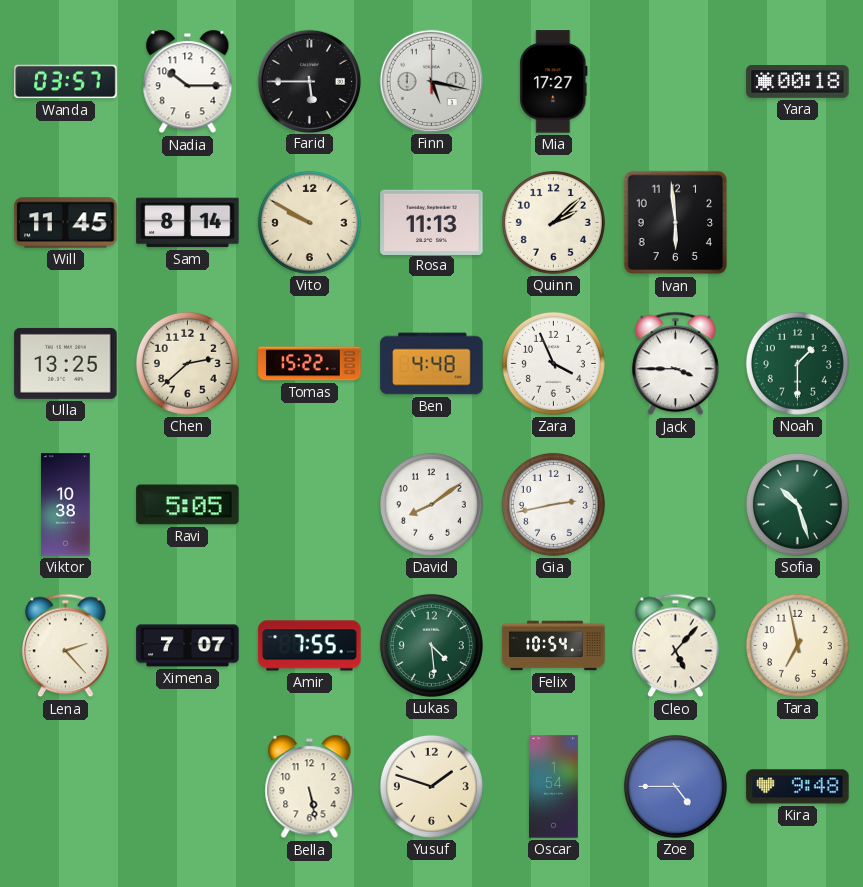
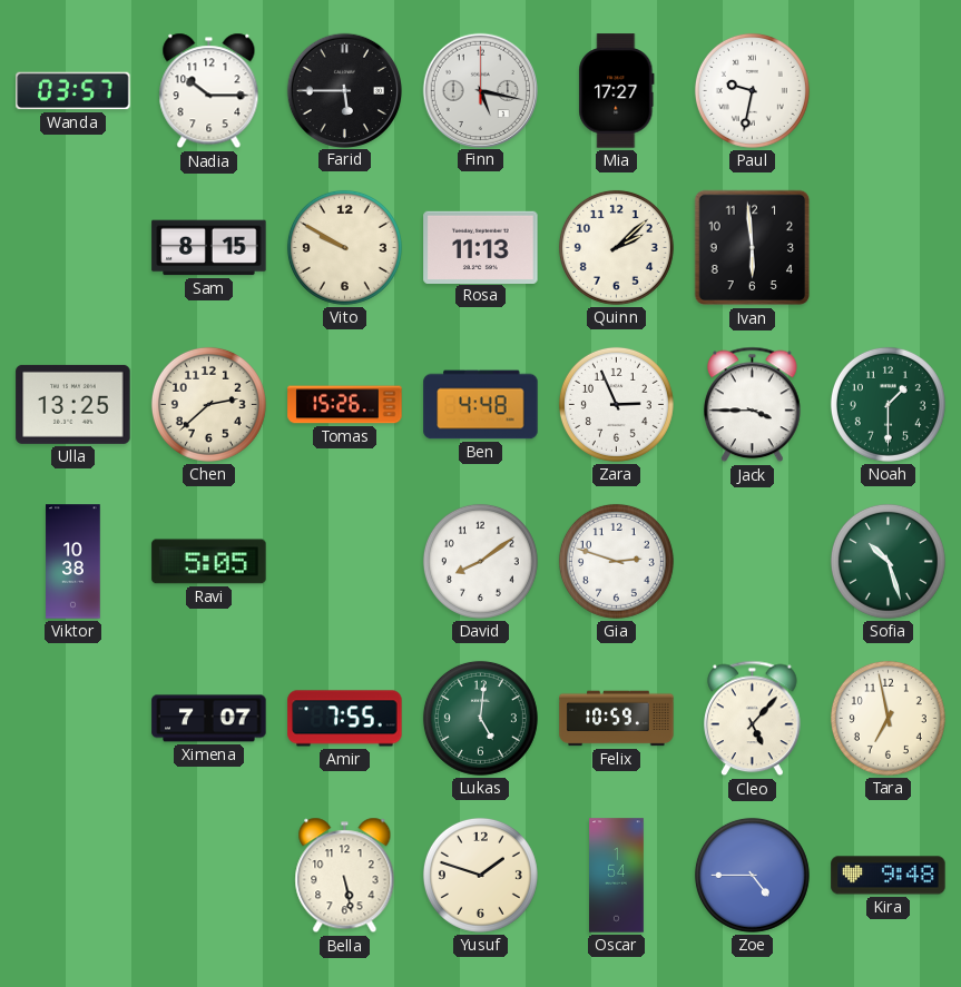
Paul: none -> 9:32 (752, 90)
Yara: 00:18 -> none (798, 82)
Will: 11:45 -> none (66, 223)
Sam: 8:14 -> 8:15 (209, 248)
Tomas: 15:22 -> 15:26 (345, 405)
Zara: 3:56 -> 2:56 (616, 404)
Gia: 2:43 -> 2:48 (616, 561)
Lena: 2:23 -> none (66, 646)
Lukas: 4:29 -> 5:01 (480, 718)
Felix: 10:54 -> 10:59 (617, 719)
